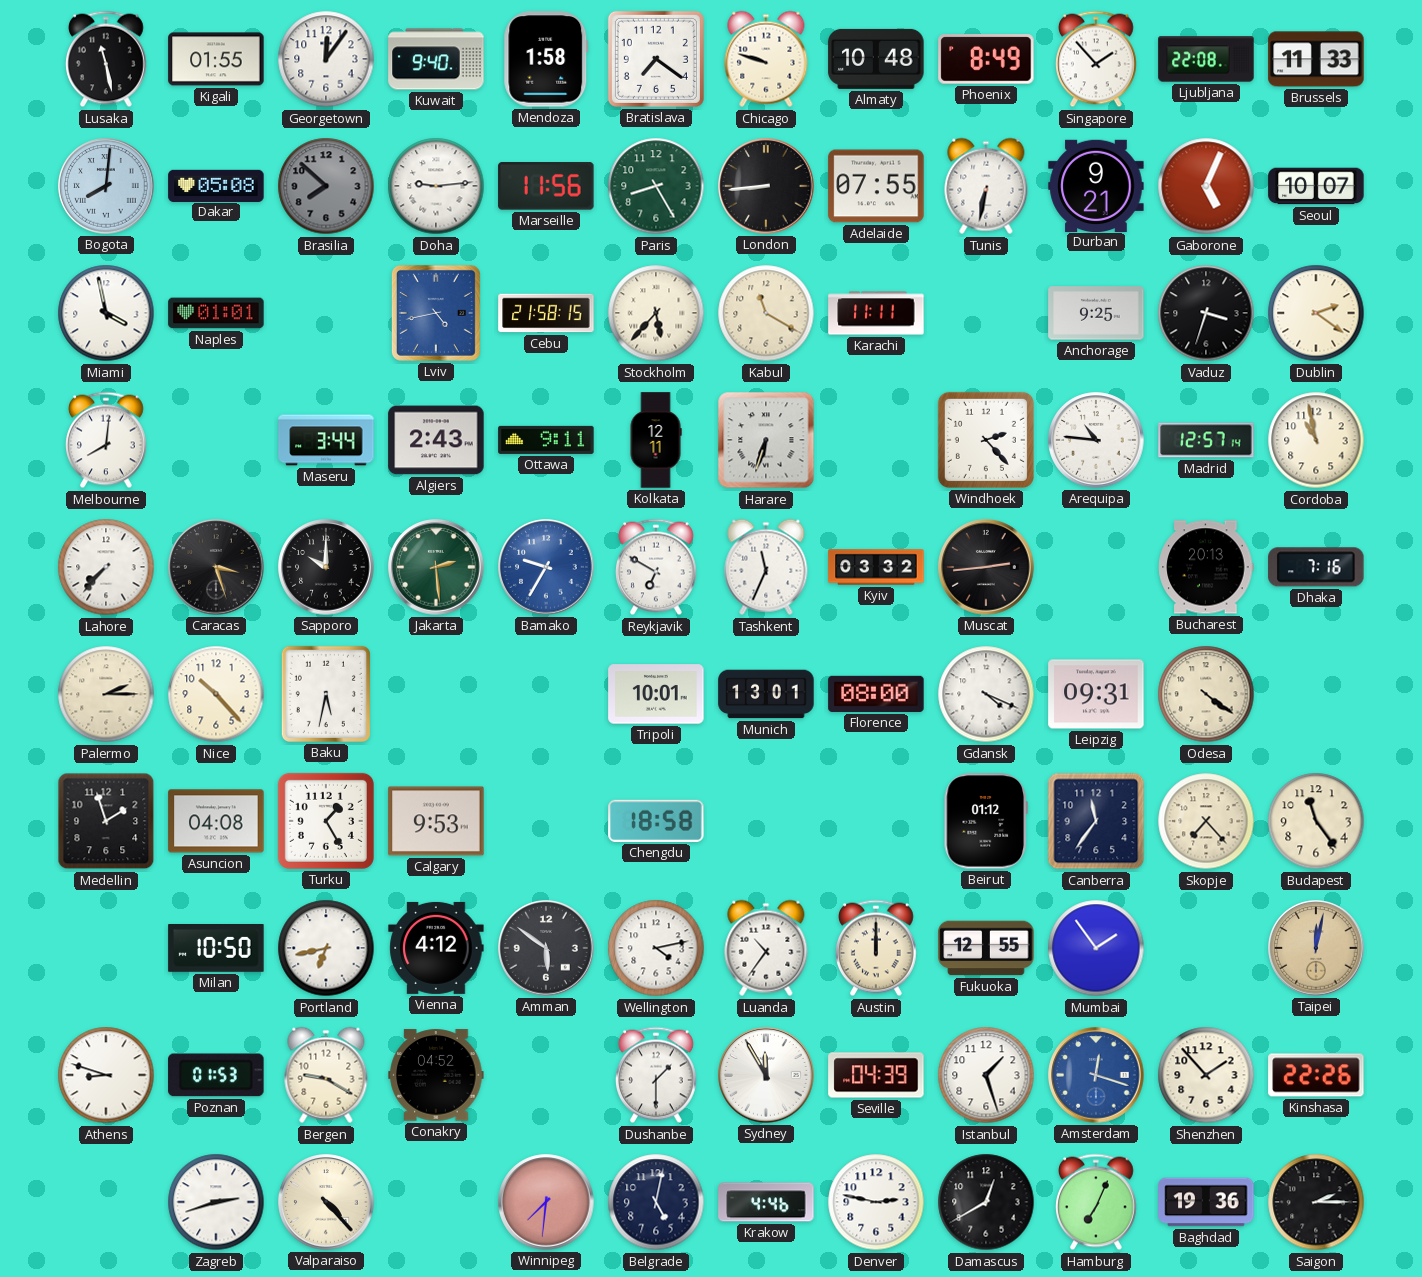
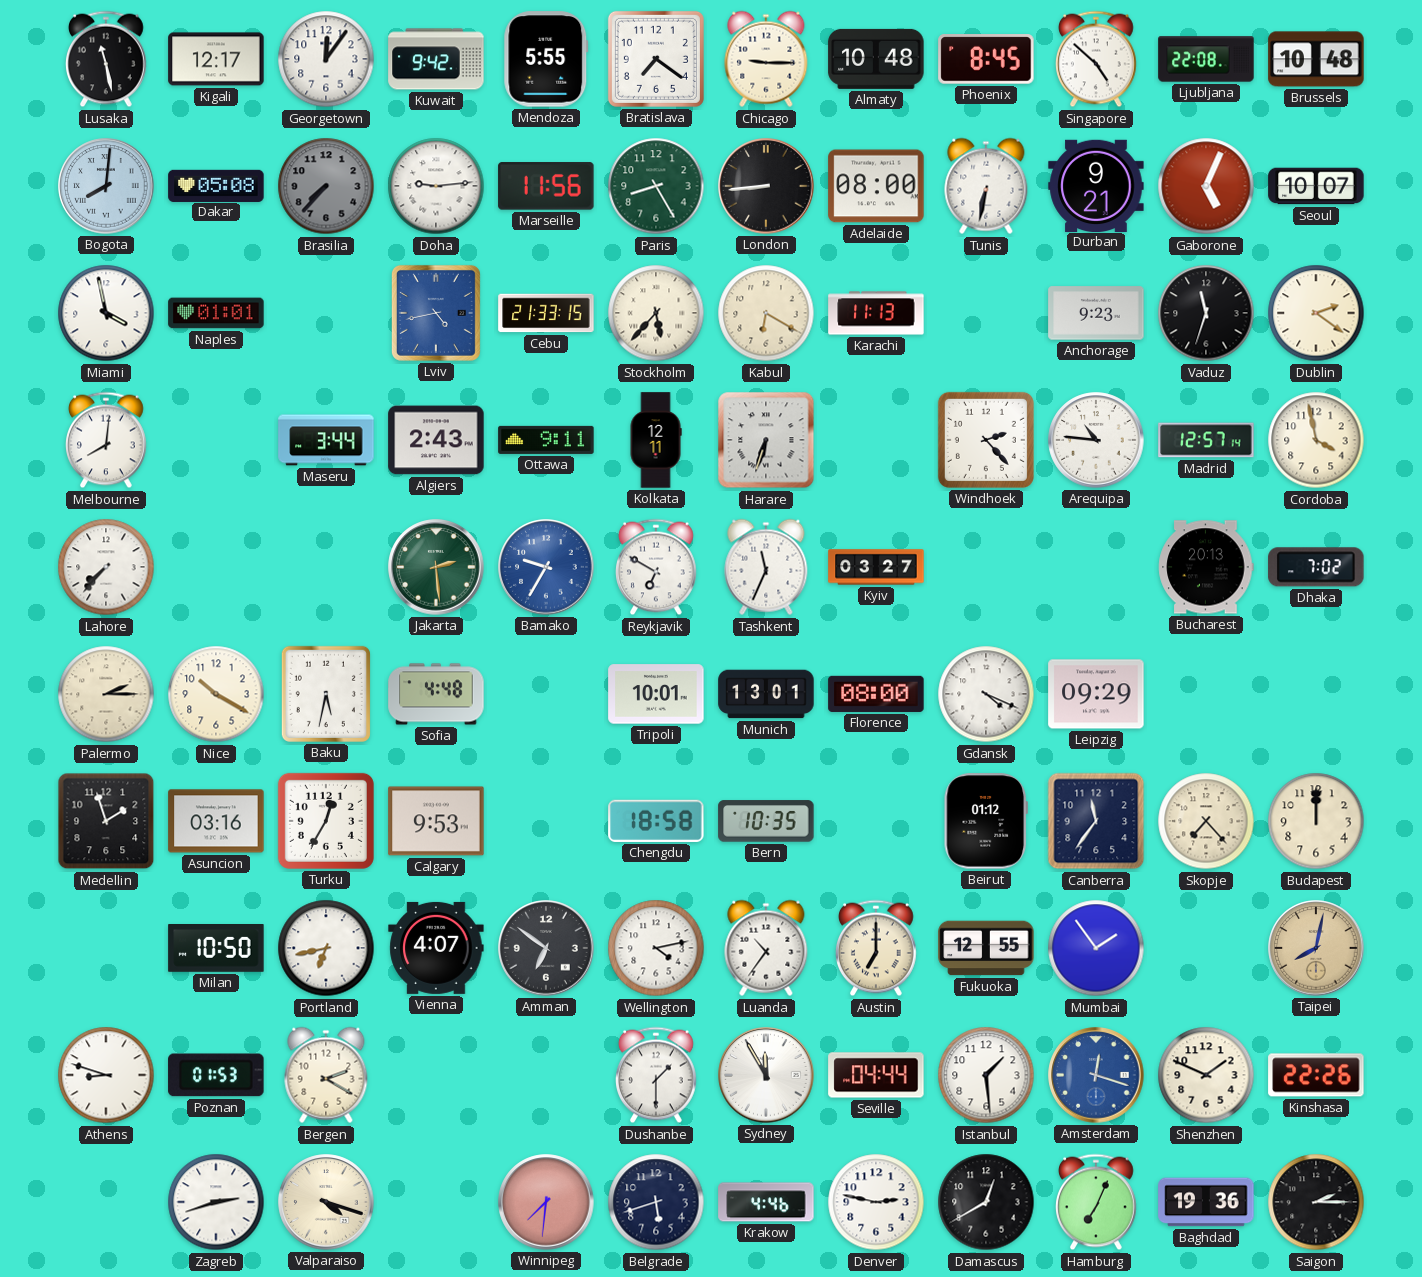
Kigali: 01:55 -> 12:17 (216, 59)
Kuwait: 9:40 -> 9:42 (436, 59)
Mendoza: 1:58 -> 5:55 (546, 59)
Chicago: 9:48 -> 9:15 (766, 59)
Phoenix: 8:49 -> 8:45 (986, 59)
Singapore: 1:53 -> 4:52 (1097, 59)
Brussels: 11:33 -> 10:48 (1316, 59)
Brasilia: 7:52 -> 7:37 (326, 186)
Adelaide: 07:55 -> 08:00 (876, 186)
Cebu: 21:58 -> 21:33 (546, 313)
Kabul: 11:20 -> 6:20 (766, 313)
Karachi: 11:11 -> 11:13 (876, 313)
Anchorage: 9:25 -> 9:23 (1096, 313)
Vaduz: 3:33 -> 11:33 (1206, 313)
Cordoba: 10:58 -> 3:58 (1316, 440)
Caracas: 3:27 -> none (216, 567)
Sapporo: 10:00 -> none (326, 567)
Kyiv: 03:32 -> 03:27 (876, 567)
Muscat: 2:44 -> none (986, 567)
Dhaka: 7:16 -> 7:02 (1316, 567)
Nice: 10:23 -> 10:20 (216, 694)
Sofia: none -> 4:48 (436, 694)
Leipzig: 09:31 -> 09:29 (1096, 694)
Odesa: 4:21 -> none (1206, 694)
Asuncion: 04:08 -> 03:16 (216, 821)
Turku: 1:25 -> 12:35 (326, 821)
Bern: none -> 10:35 (766, 821)
Budapest: 11:24 -> 12:00 (1316, 821)
Vienna: 4:12 -> 4:07 (436, 948)
Amman: 5:51 -> 6:51 (546, 948)
Austin: 12:00 -> 7:00 (877, 948)
Taipei: 12:02 -> 8:02 (1316, 948)
Bergen: 9:20 -> 2:20 (326, 1075)
Conakry: 04:52 -> none (436, 1075)
Seville: 04:39 -> 04:44 (876, 1075)
Istanbul: 1:27 -> 1:29 (986, 1075)
Shenzhen: 1:53 -> 1:49 (1206, 1075)
Valparaiso: 4:23 -> 4:18 (326, 1202)
Belgrade: 5:02 -> 5:42 (656, 1202)
